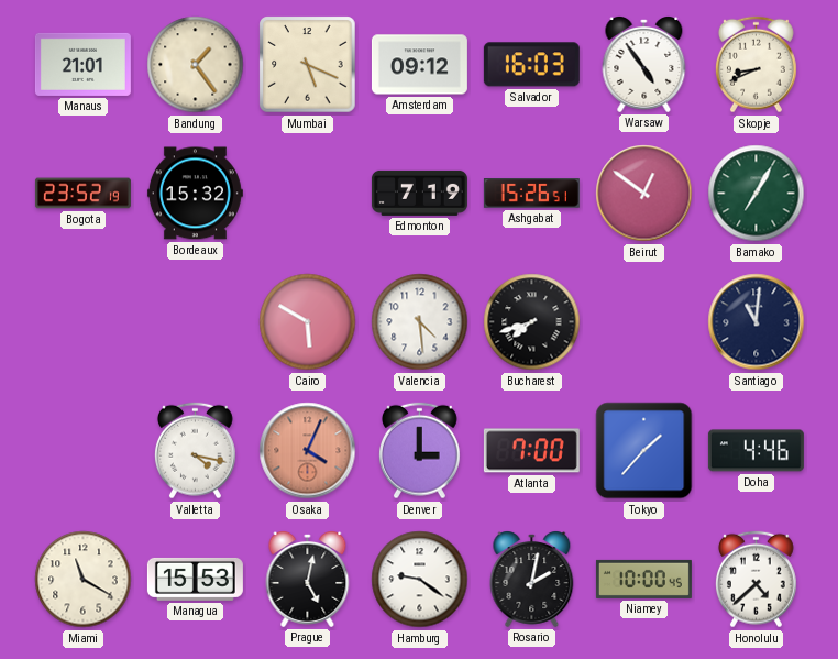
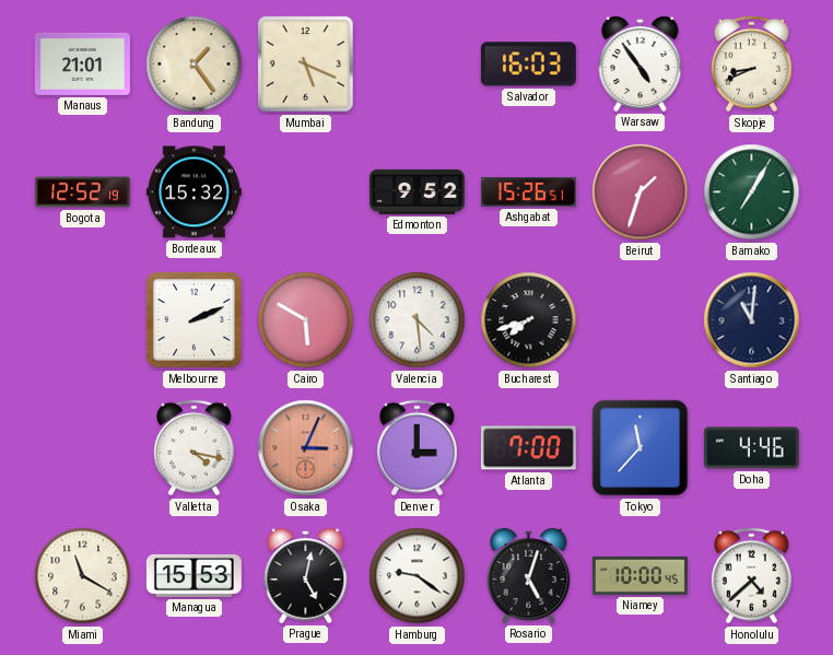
Amsterdam: 09:12 -> none (419, 65)
Bogota: 23:52 -> 12:52 (82, 192)
Edmonton: 7:19 -> 9:52 (416, 191)
Beirut: 12:51 -> 1:33 (641, 192)
Melbourne: none -> 2:11 (195, 320)
Osaka: 4:04 -> 3:04 (306, 448)
Tokyo: 1:37 -> 11:37 (641, 448)
Rosario: 2:02 -> 5:03 (529, 576)
